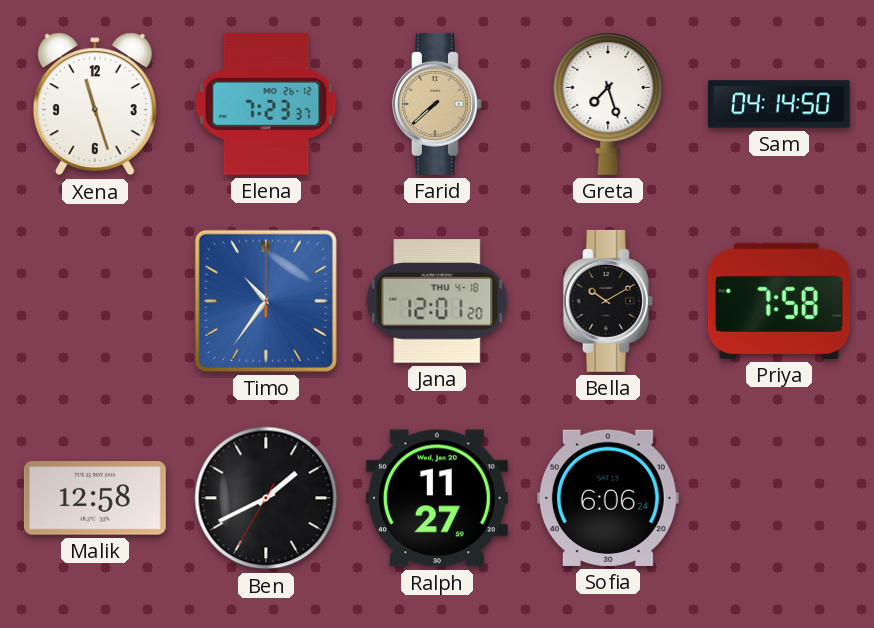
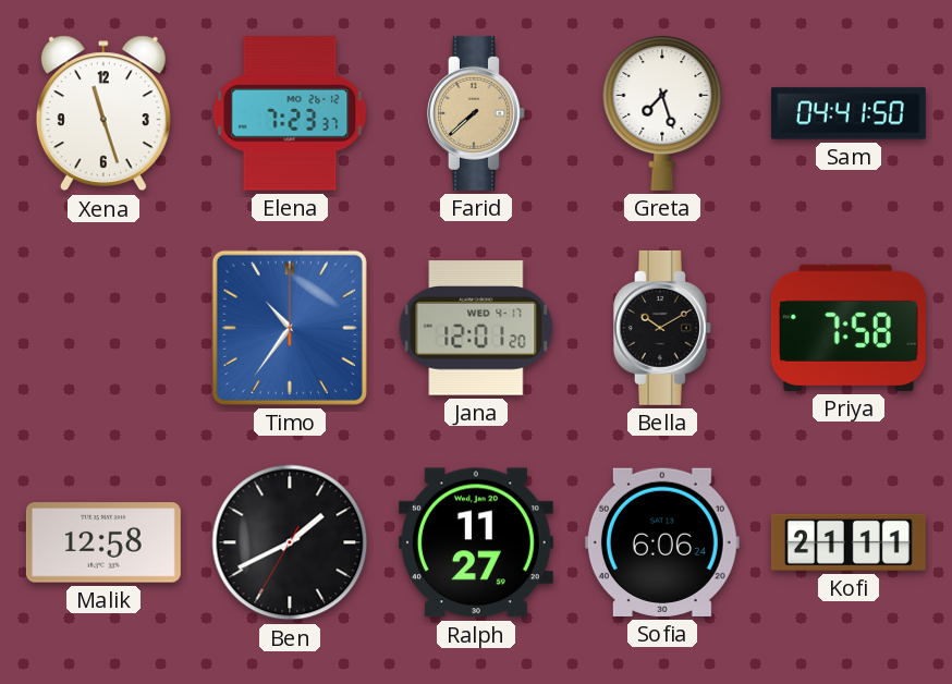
Sam: 04:14 -> 04:41 (849, 113)
Jana date: THU 4-18 -> WED 4-17 (476, 328)
Kofi: none -> 21:11 (849, 542)
